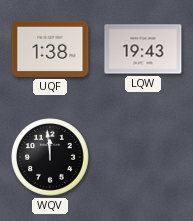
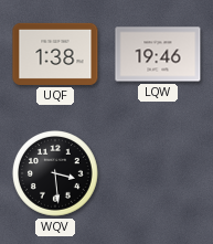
LQW: 19:43 -> 19:46 (158, 54)
WQV: 11:59 -> 3:29 (56, 174)
